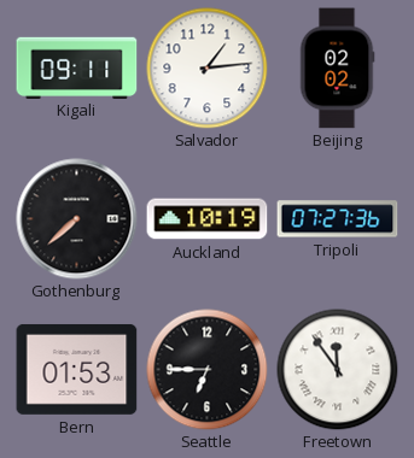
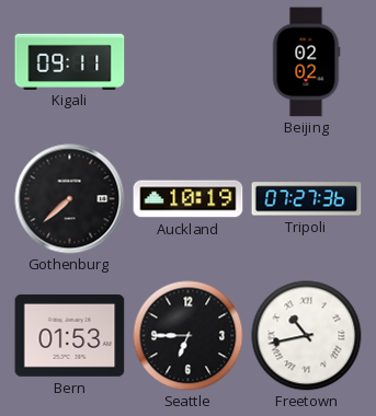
Salvador: 1:14 -> none (208, 69)
Freetown: 11:54 -> 10:43 (307, 336)
